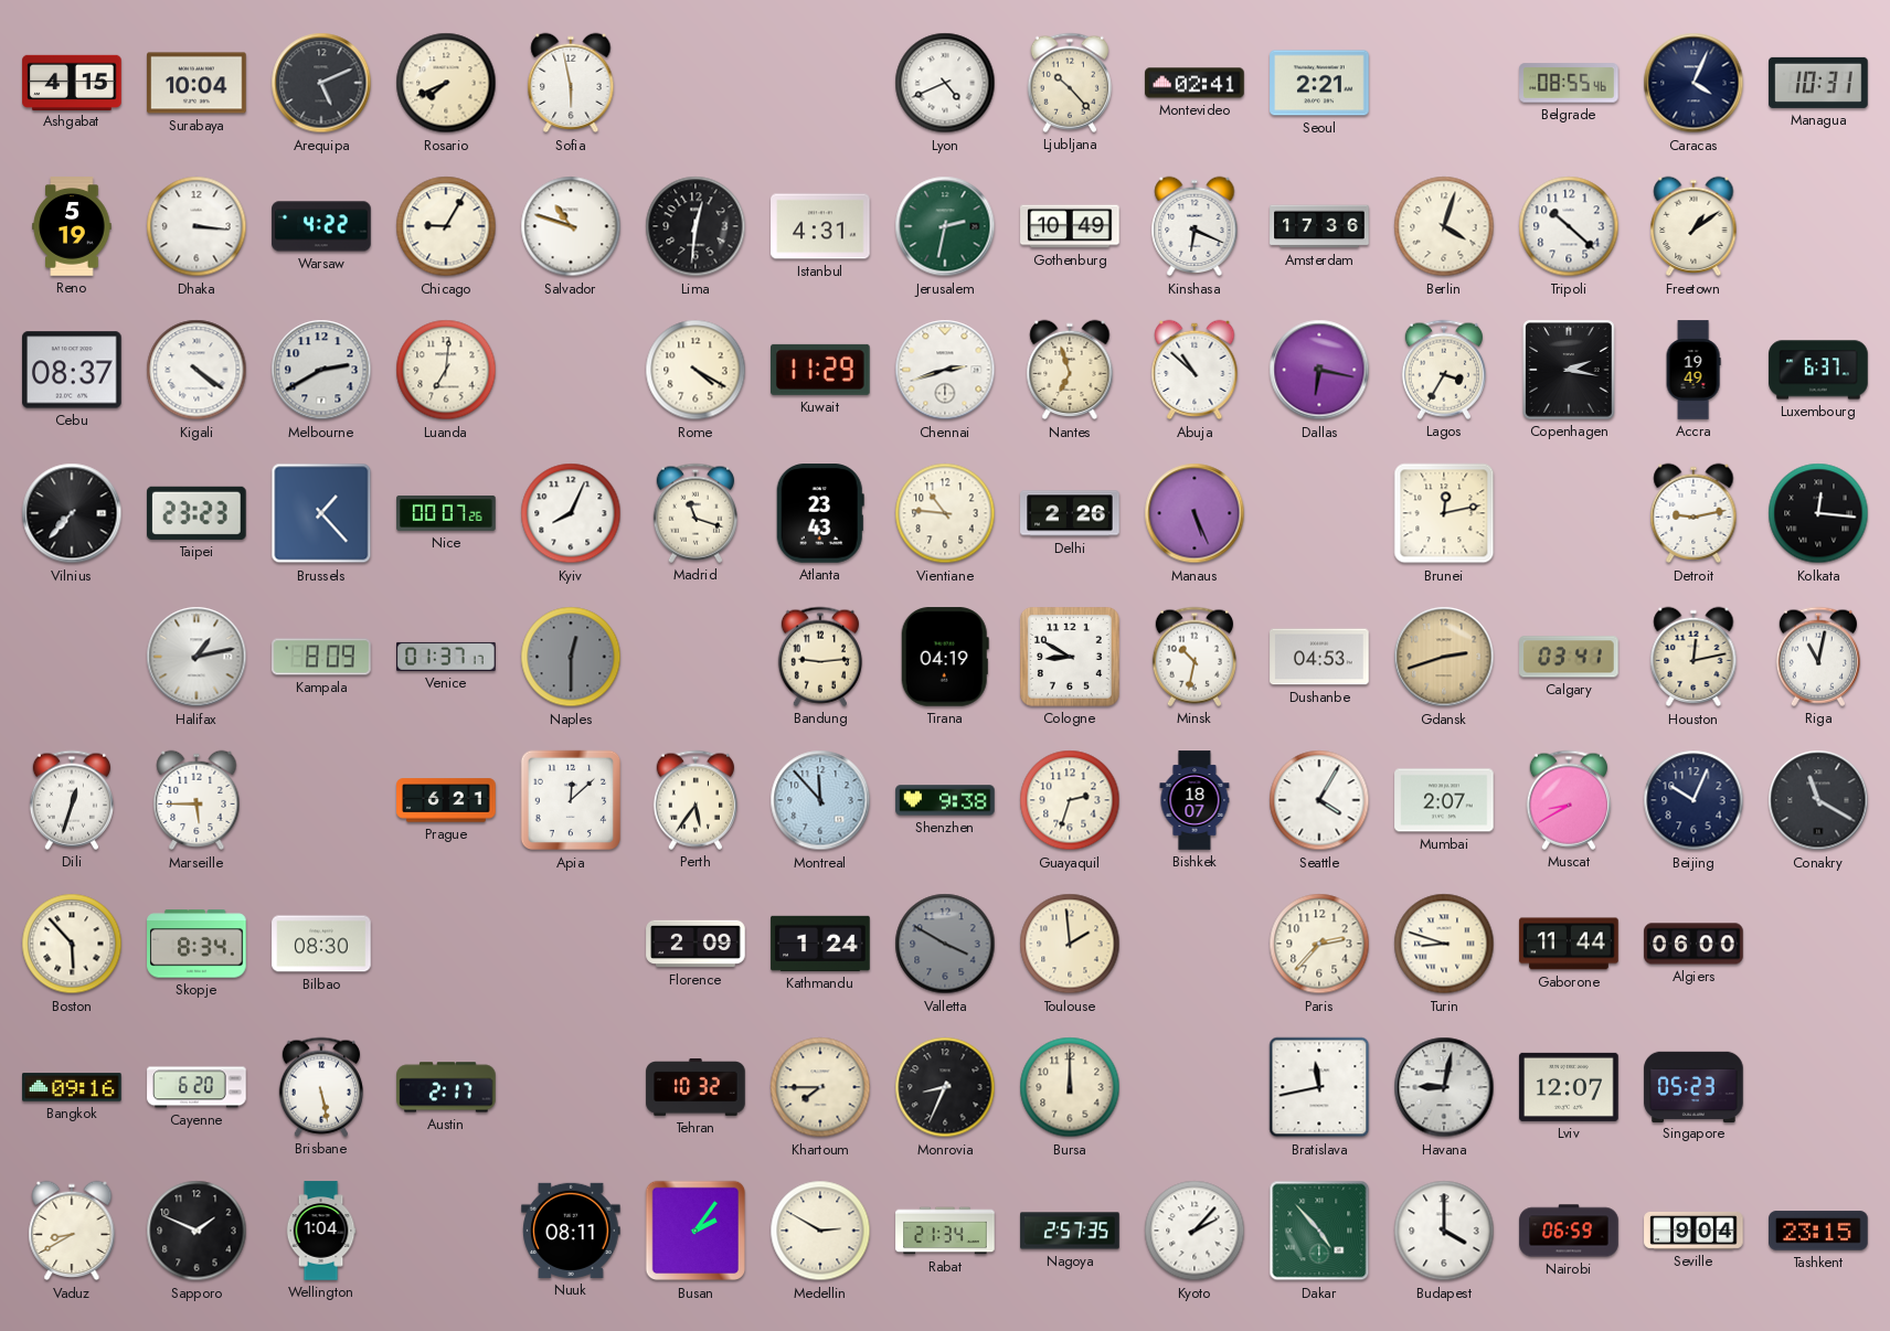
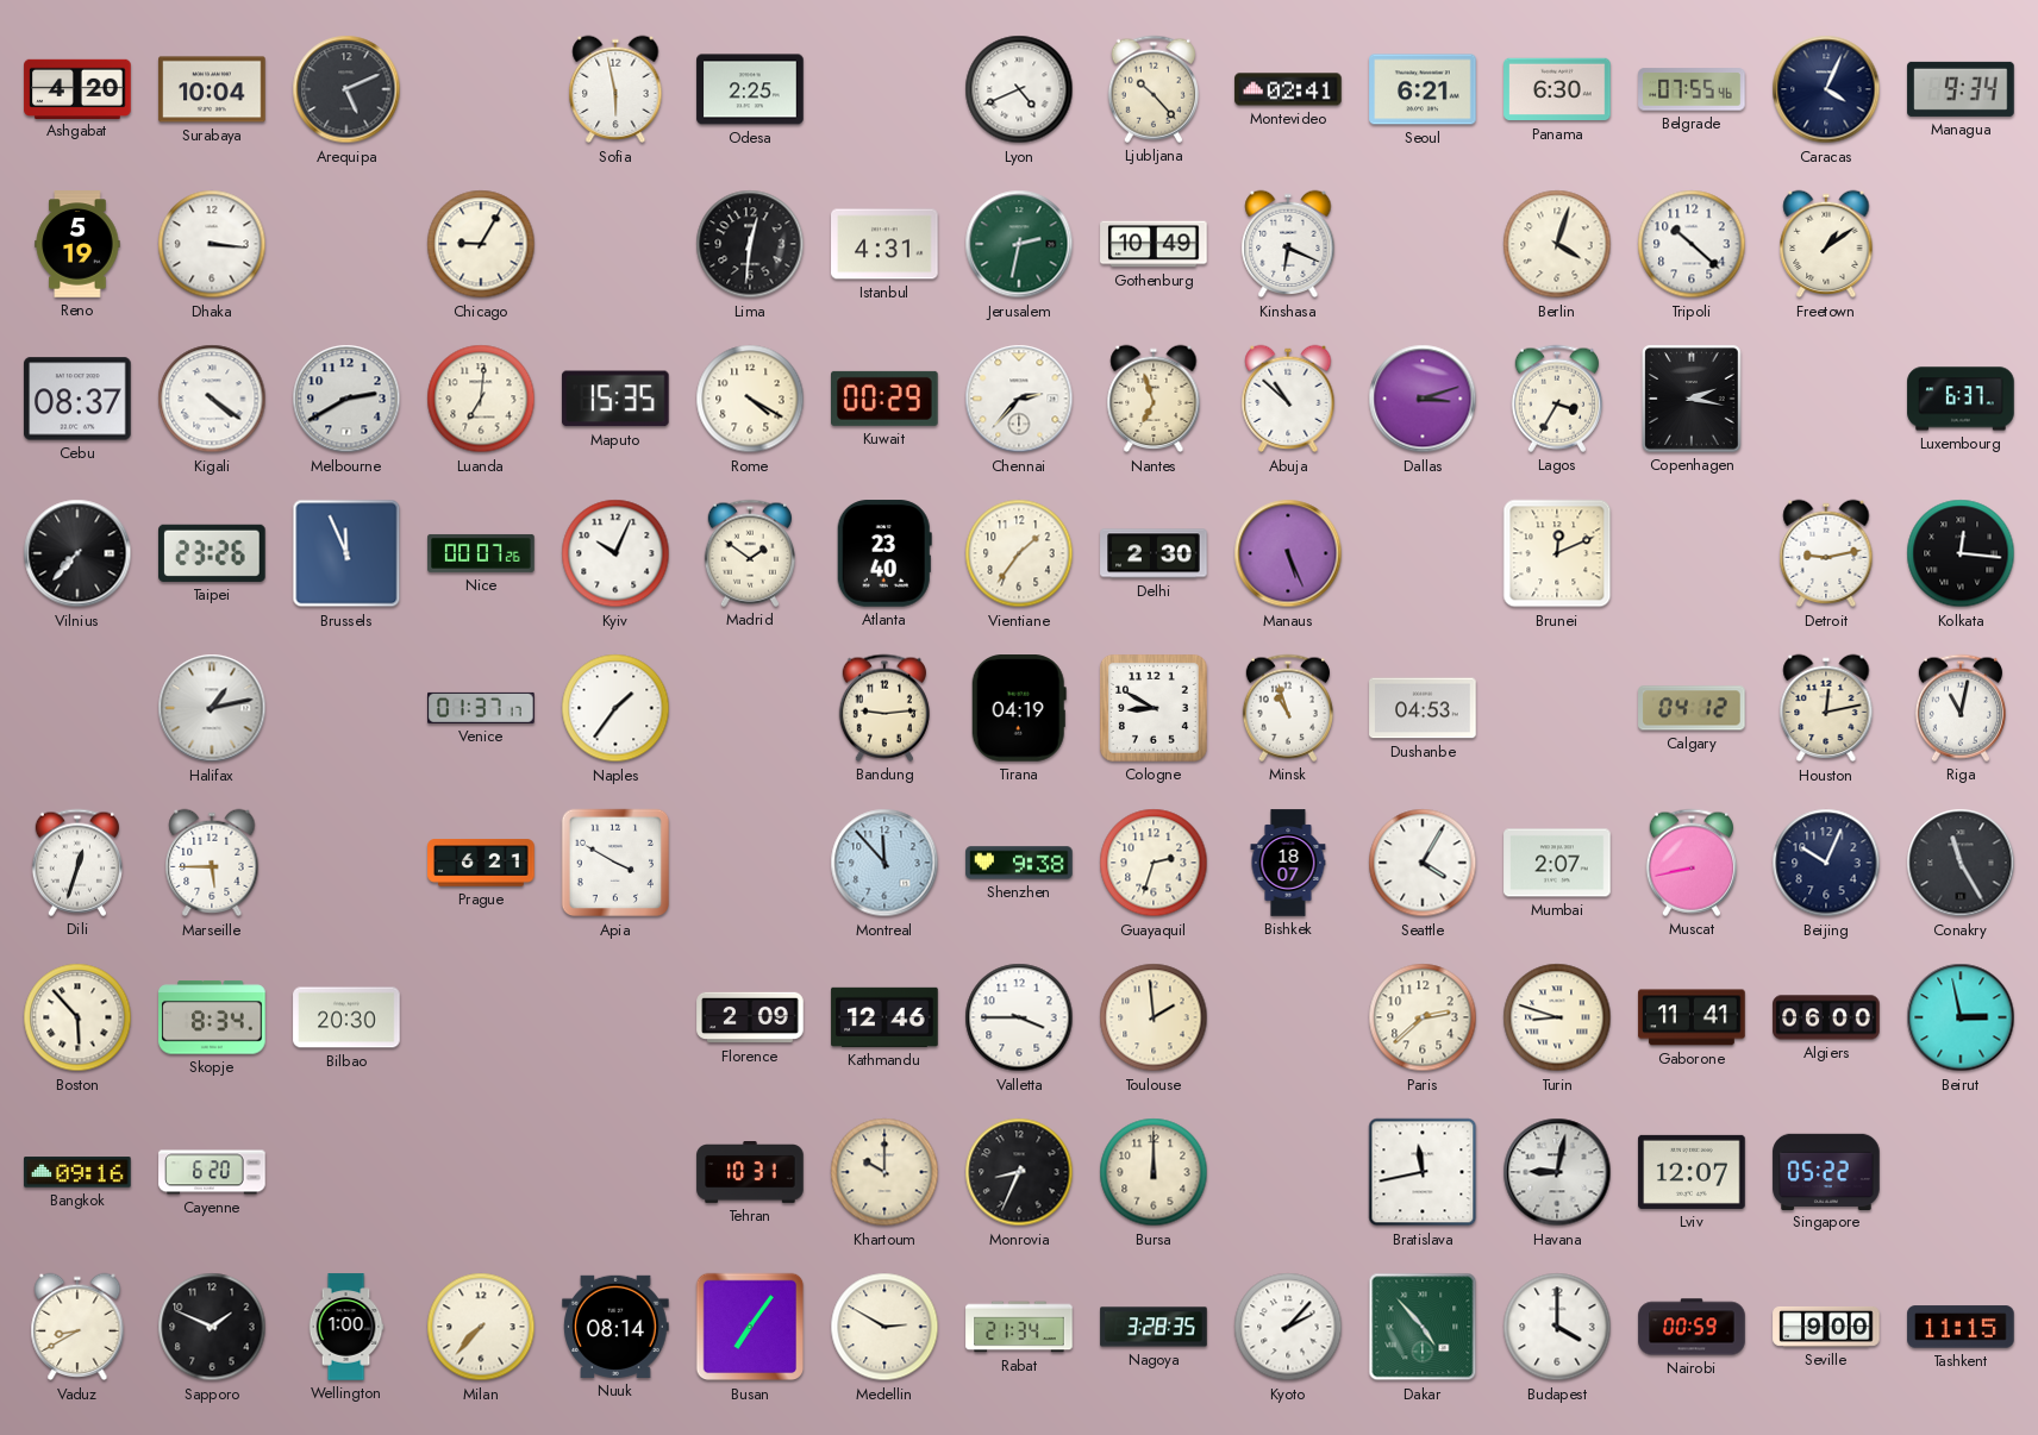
Ashgabat: 4:15 -> 4:20 (77, 88)
Rosario: 7:41 -> none (446, 83)
Odesa: none -> 2:25 (750, 89)
Seoul: 2:21 -> 6:21 (1423, 89)
Panama: none -> 6:30 (1557, 89)
Belgrade: 08:55 -> 07:55 (1692, 89)
Managua: 10:31 -> 9:34 (1961, 89)
Warsaw: 4:22 -> none (321, 226)
Salvador: 10:48 -> none (571, 226)
Amsterdam: 17:36 -> none (1319, 226)
Maputo: none -> 15:35 (615, 399)
Kuwait: 11:29 -> 00:29 (886, 399)
Chennai: 2:42 -> 2:37 (1019, 399)
Dallas: 6:17 -> 3:12 (1423, 399)
Accra: 19:49 -> none (1693, 370)
Taipei: 23:23 -> 23:26 (213, 553)
Brussels: 1:23 -> 11:56 (346, 553)
Kyiv: 8:04 -> 10:04 (615, 553)
Madrid: 11:18 -> 1:51 (750, 553)
Atlanta: 23:43 -> 23:40 (884, 553)
Vientiane: 10:46 -> 1:36 (1019, 553)
Delhi: 2:26 -> 2:30 (1154, 553)
Brunei: 12:13 -> 12:11 (1557, 553)
Kampala: 8:09 -> none (321, 657)
Naples: 12:30 -> 1:36 (615, 708)
Naples dial: grey -> white (615, 708)
Minsk: 10:32 -> 10:57 (1288, 708)
Gdansk: 2:42 -> none (1444, 657)
Calgary: 03:41 -> 04:12 (1692, 708)
Apia: 12:08 -> 3:50 (615, 863)
Perth: 5:36 -> none (696, 800)
Muscat: 8:40 -> 8:43 (1692, 863)
Conakry: 11:20 -> 11:25 (1961, 863)
Bilbao: 08:30 -> 20:30 (346, 1017)
Kathmandu: 1:24 -> 12:46 (884, 1017)
Valletta: 3:50 -> 3:45 (1019, 1017)
Valletta dial: grey -> white (1019, 1017)
Paris: 2:37 -> 2:38 (1423, 1017)
Gaborone: 11:44 -> 11:41 (1692, 1017)
Beirut: none -> 2:58 (1961, 1017)
Brisbane: 5:28 -> none (321, 1087)
Austin: 2:17 -> none (446, 1087)
Tehran: 10:32 -> 10:31 (750, 1173)
Khartoum: 7:45 -> 10:00 (884, 1172)
Singapore: 05:23 -> 05:22 (1826, 1171)
Wellington: 1:04 -> 1:00 (346, 1327)
Milan: none -> 7:37 (481, 1327)
Nuuk: 08:11 -> 08:14 (615, 1327)
Busan: 2:06 -> 7:06 (750, 1327)
Nagoya: 2:57 -> 3:28 (1154, 1327)
Nairobi: 06:59 -> 00:59 (1692, 1327)
Seville: 9:04 -> 9:00 (1826, 1327)
Tashkent: 23:15 -> 11:15 (1961, 1327)
